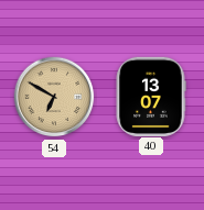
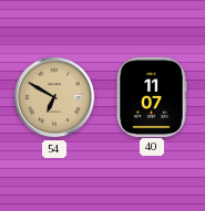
40: 13:07 -> 11:07 (152, 96)
